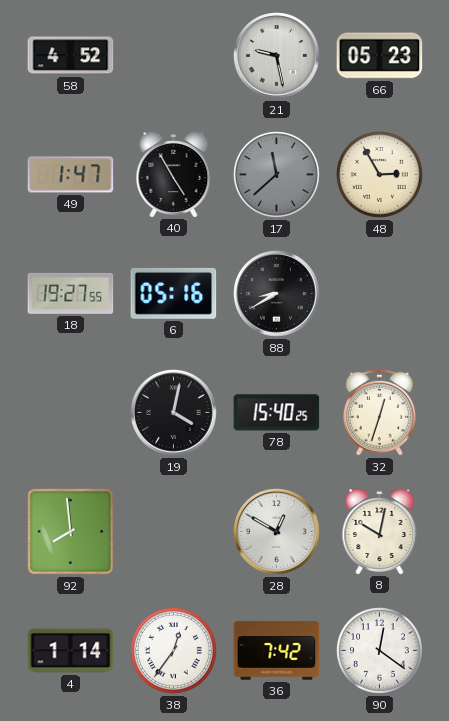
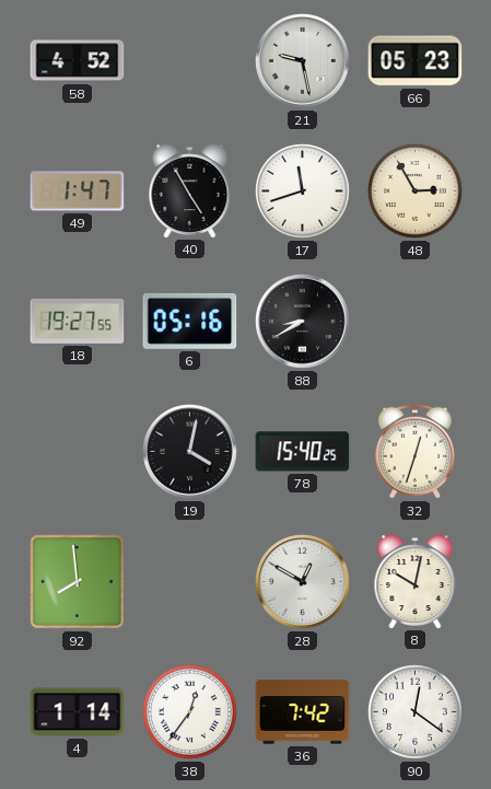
17: 11:38 -> 11:42 (303, 192)
17 dial: grey -> white (303, 192)
